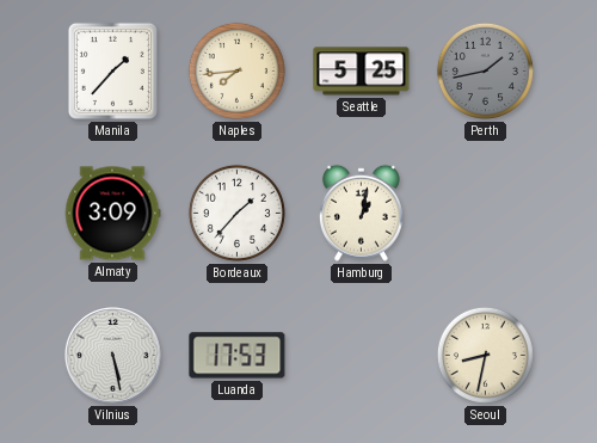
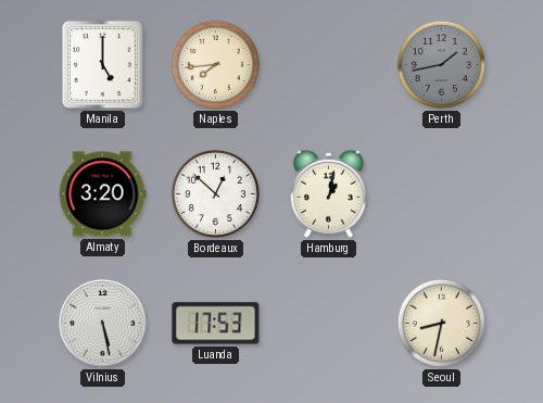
Manila: 1:37 -> 5:00 (102, 64)
Seattle: 5:25 -> none (362, 72)
Almaty: 3:09 -> 3:20 (102, 194)
Bordeaux: 1:37 -> 12:52 (215, 193)
